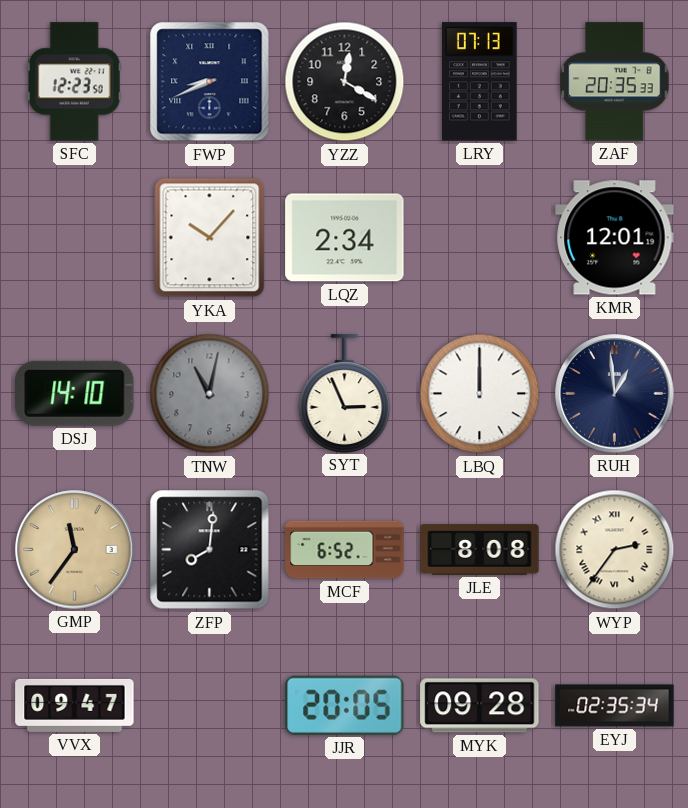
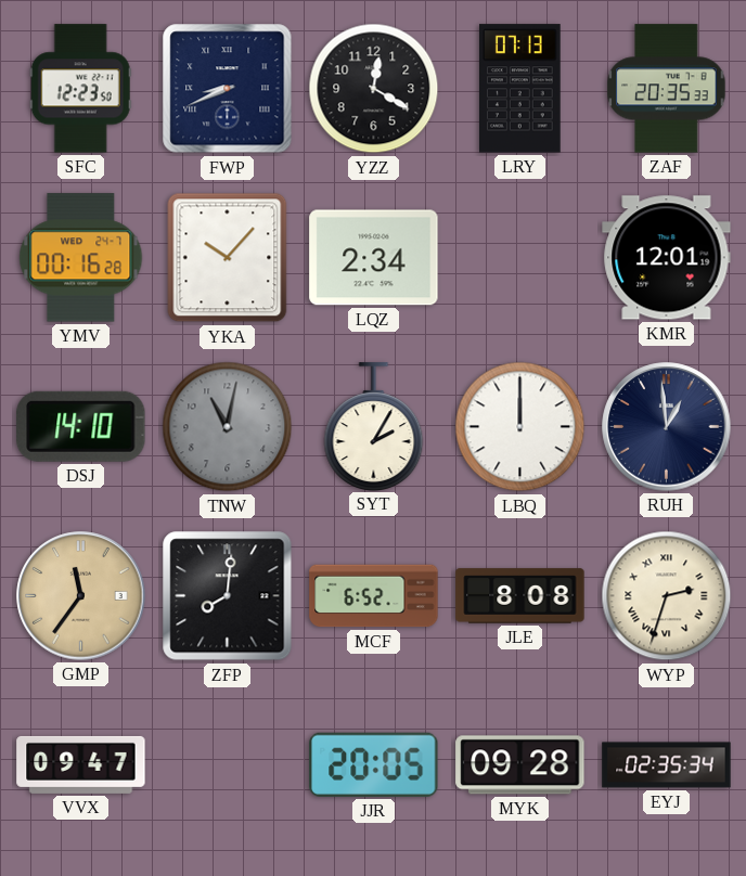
YMV: none -> 00:16 (81, 258)
SYT: 2:56 -> 2:05 (374, 426)
WYP: 2:36 -> 2:33 (667, 596)
